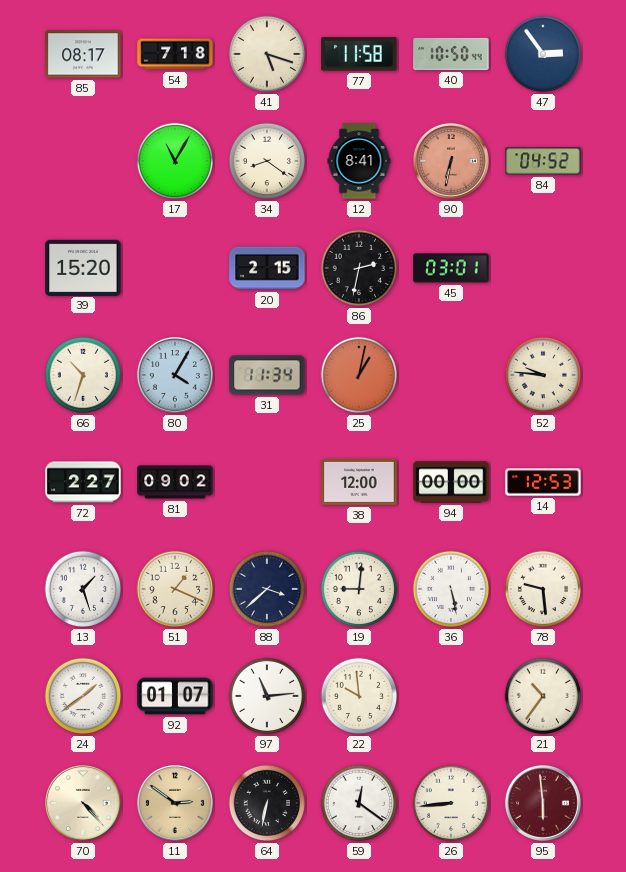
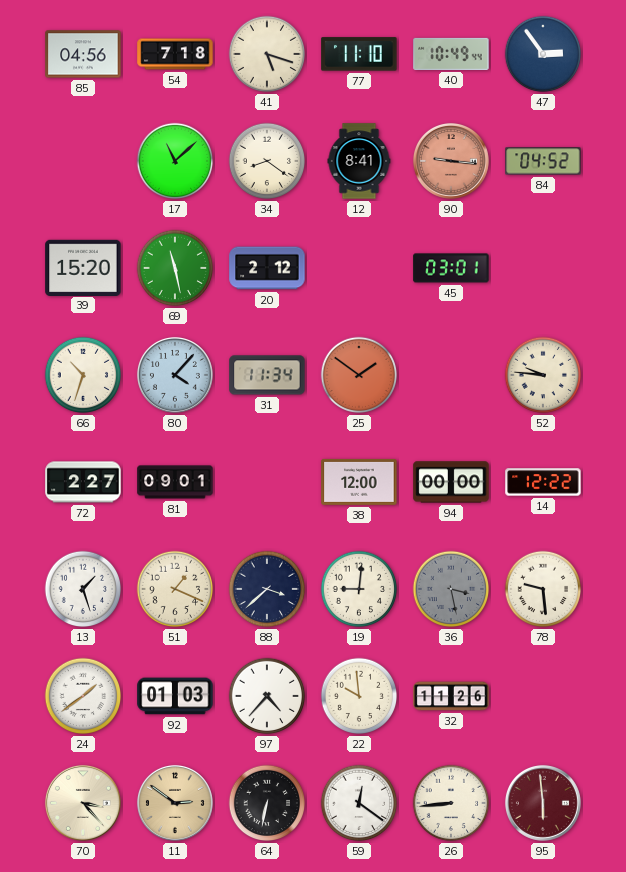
85: 08:17 -> 04:56 (83, 54)
77: 11:58 -> 11:10 (359, 54)
40: 10:50 -> 10:49 (451, 54)
17: 11:05 -> 11:08 (175, 161)
90: 6:32 -> 9:16 (451, 161)
69: none -> 11:28 (175, 268)
20: 2:15 -> 2:12 (267, 268)
86: 2:32 -> none (359, 268)
80: 4:05 -> 4:07 (175, 375)
25: 1:02 -> 1:51 (359, 375)
81: 09:02 -> 09:01 (175, 482)
14: 12:53 -> 12:22 (543, 482)
36: 5:28 -> 3:28 (451, 589)
36 dial: white -> grey (451, 589)
92: 01:07 -> 01:03 (175, 696)
97: 11:14 -> 4:37 (267, 696)
32: none -> 11:26 (451, 696)
21: 10:36 -> none (543, 696)
70: 4:23 -> 3:23 (83, 803)
